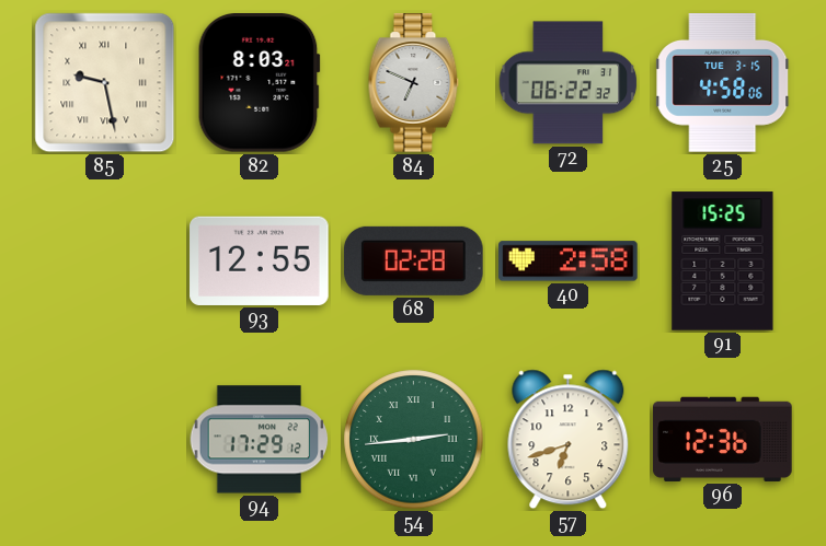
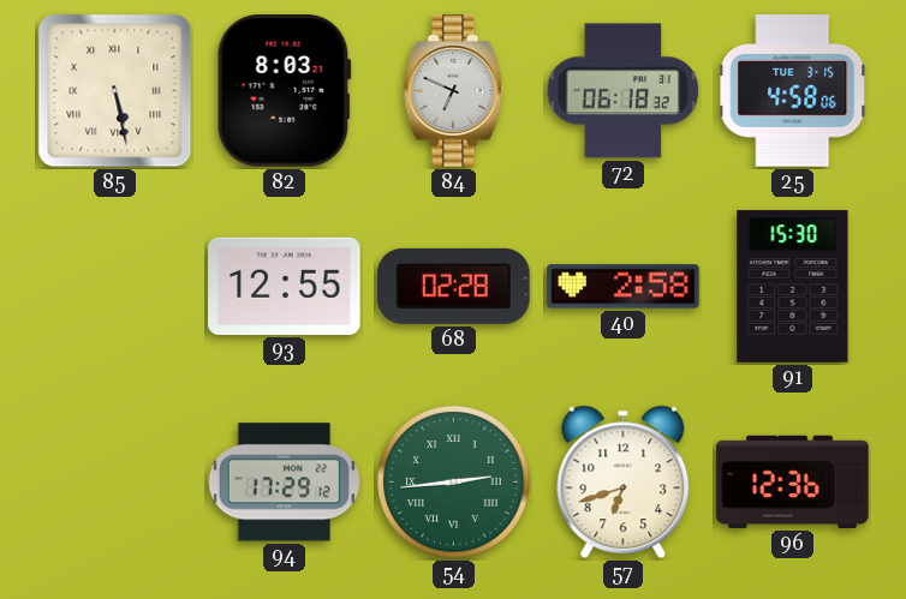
85: 9:28 -> 5:28 (115, 91)
72: 06:22 -> 06:18 (624, 91)
91: 15:25 -> 15:30 (793, 287)
